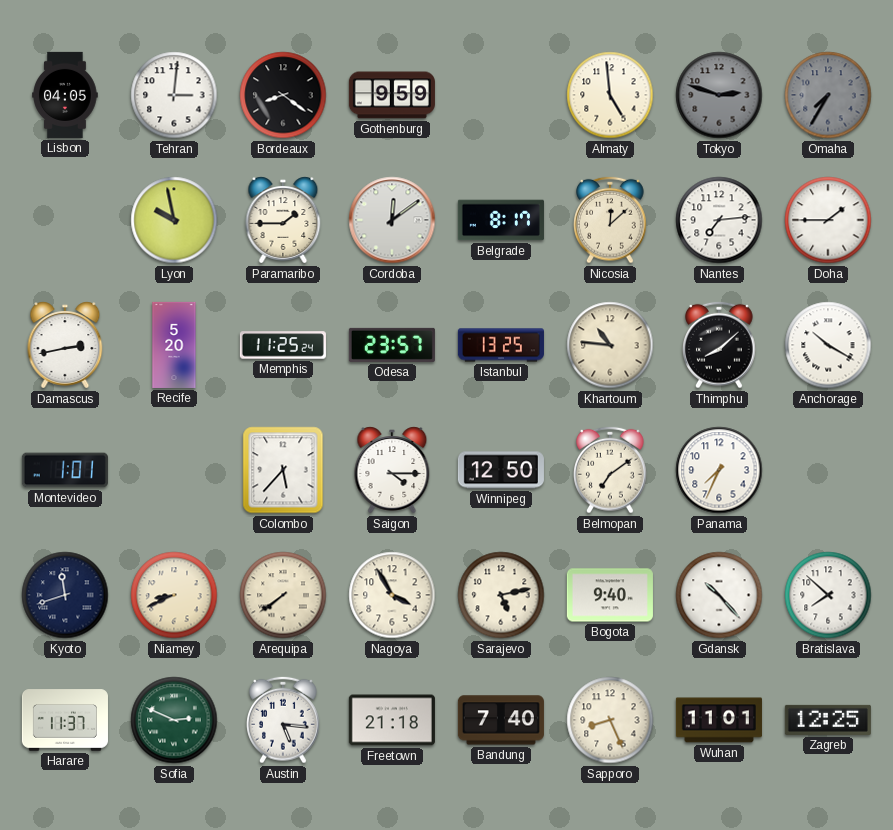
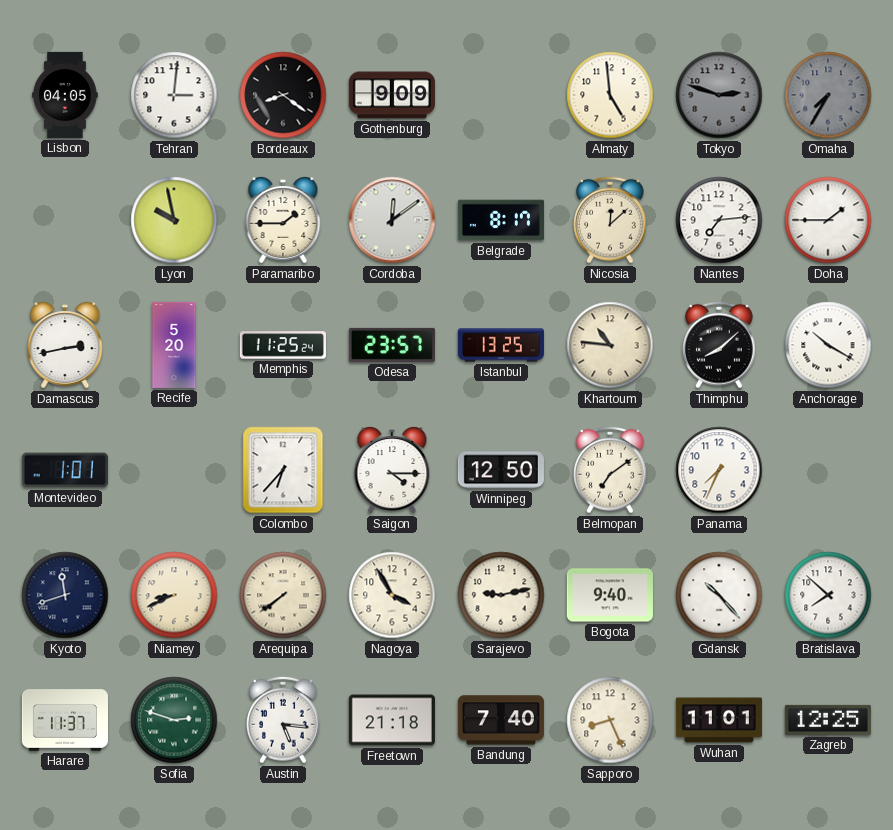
Gothenburg: 9:59 -> 9:09 (392, 95)
Colombo: 5:37 -> 6:37 (283, 470)
Sarajevo: 5:13 -> 9:13 (501, 595)
Sofia: 2:49 -> 2:48 (174, 720)
